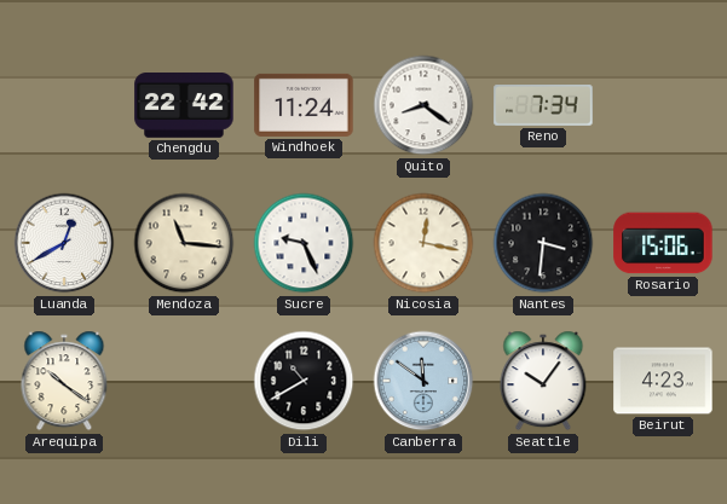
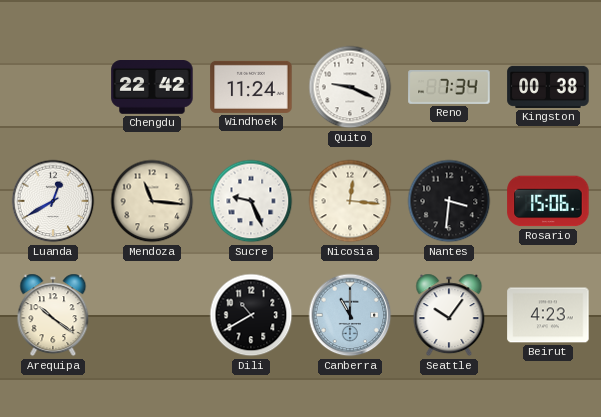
Quito: 8:21 -> 9:19 (350, 87)
Kingston: none -> 00:38 (548, 87)
Nicosia: 12:17 -> 12:16 (350, 201)
Canberra: 11:51 -> 11:00 (350, 315)
